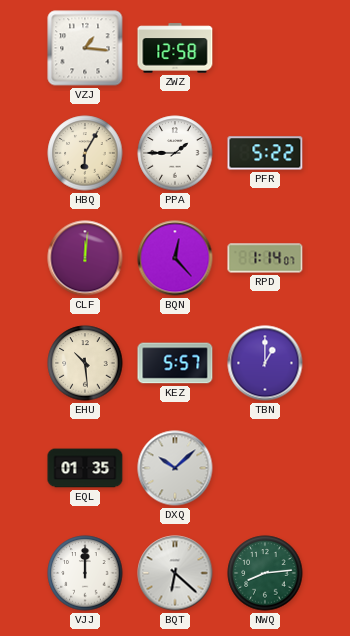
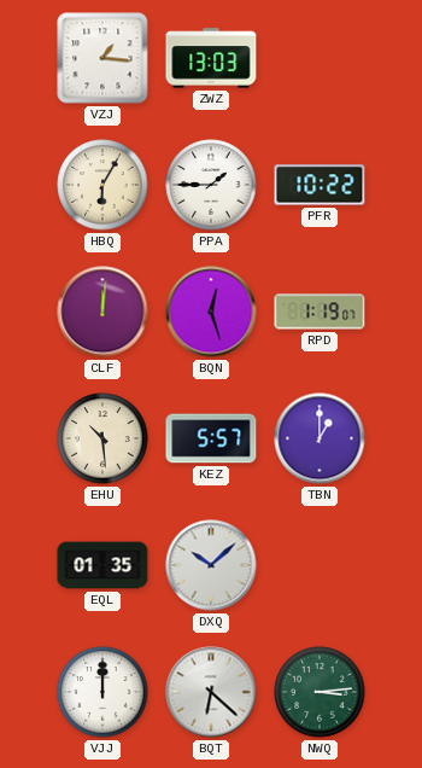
ZWZ: 12:58 -> 13:03 (211, 58)
PFR: 5:22 -> 10:22 (320, 185)
BQN: 12:23 -> 12:27 (211, 312)
RPD: 1:14 -> 1:19 (320, 312)
NWQ: 8:14 -> 3:14 (320, 692)
